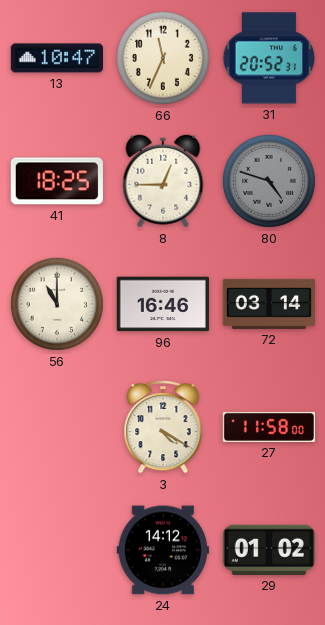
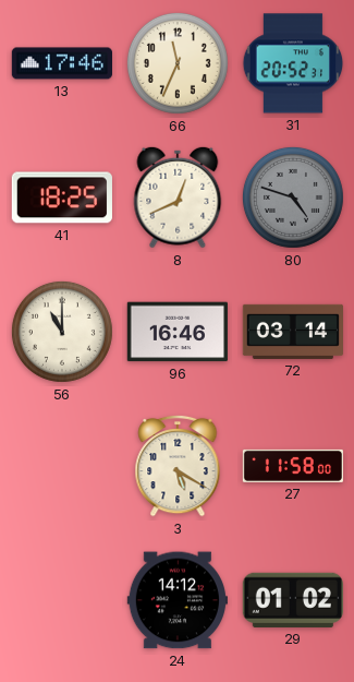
13: 10:47 -> 17:46 (61, 63)
8: 12:45 -> 12:41 (178, 198)
3: 4:20 -> 5:20 (178, 466)
